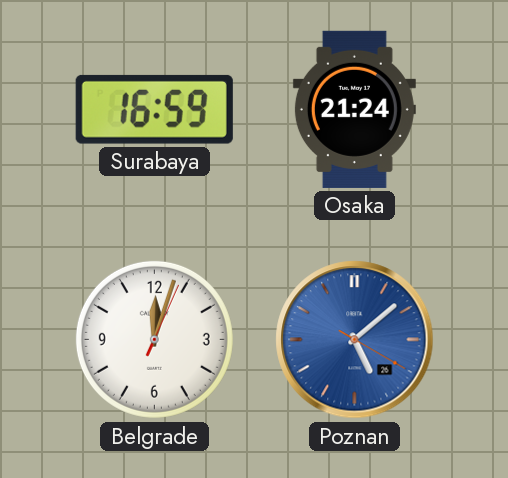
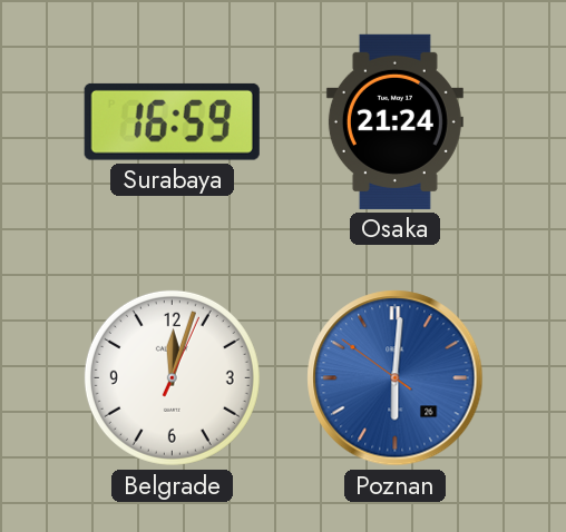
Poznan: 5:08 -> 6:00 (396, 378)
